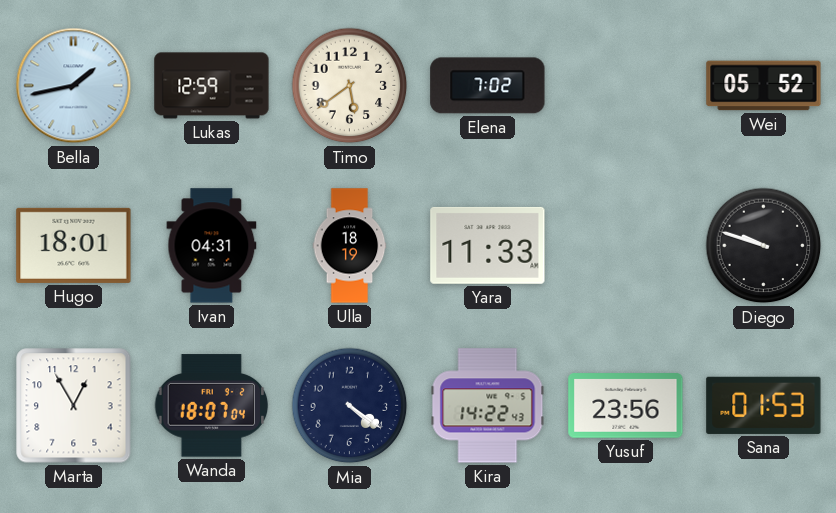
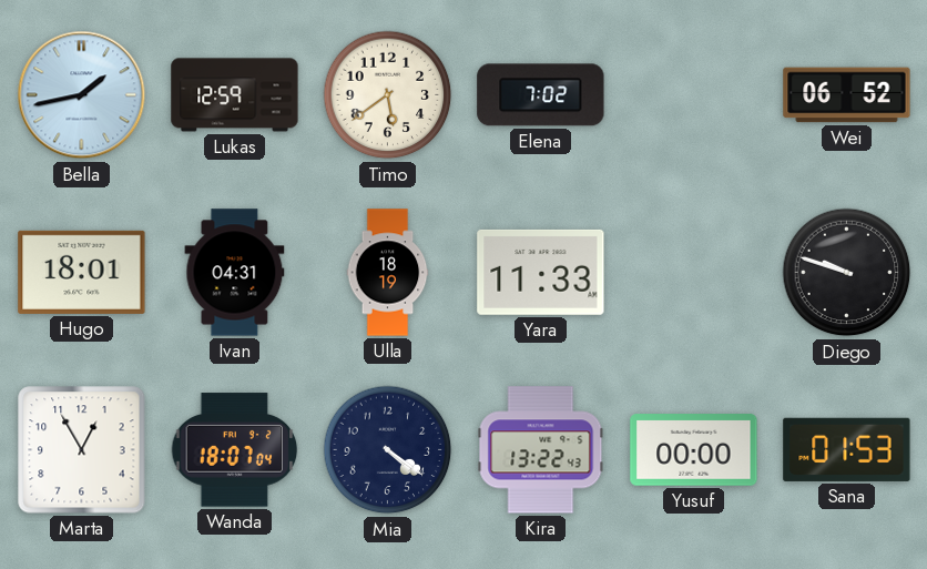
Wei: 05:52 -> 06:52 (847, 95)
Kira: 14:22 -> 13:22 (541, 450)
Yusuf: 23:56 -> 00:00 (694, 450)
